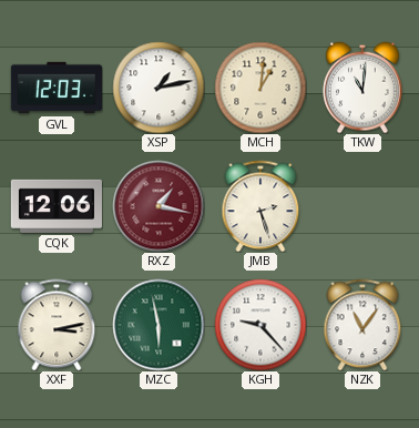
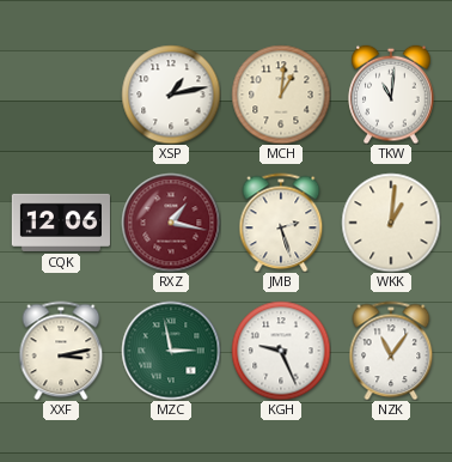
GVL: 12:03 -> none (57, 88)
WKK: none -> 1:01 (391, 223)
MZC: 5:58 -> 2:58 (171, 351)
KGH: 9:23 -> 9:26 (281, 351)
